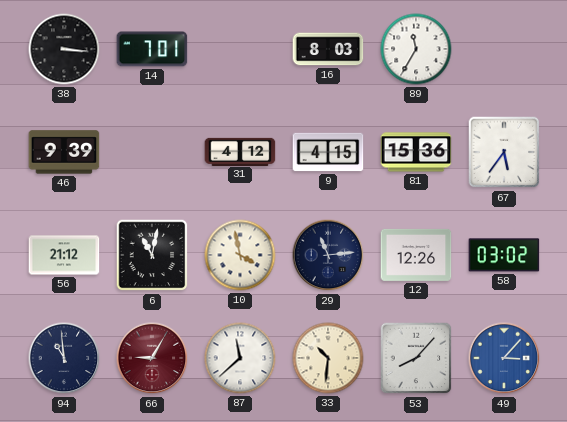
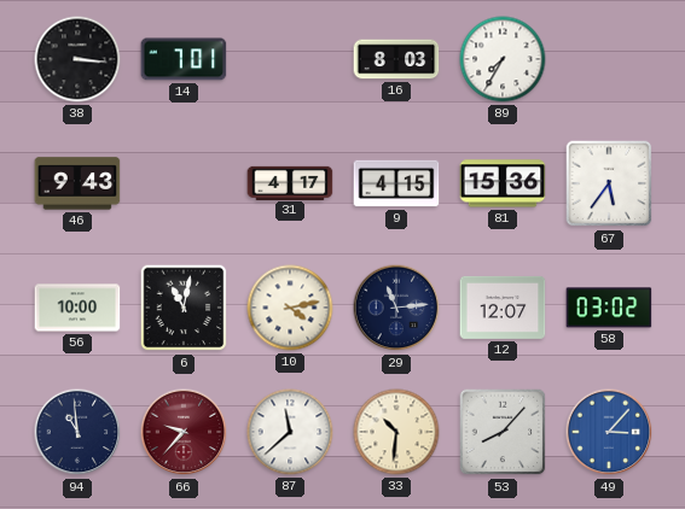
89: 11:35 -> 7:35 (503, 59)
46: 9:39 -> 9:43 (77, 183)
31: 4:12 -> 4:17 (290, 182)
56: 21:12 -> 10:00 (77, 308)
10: 3:58 -> 4:13 (290, 308)
12: 12:26 -> 12:07 (503, 308)
66: 9:05 -> 9:37 (184, 432)
